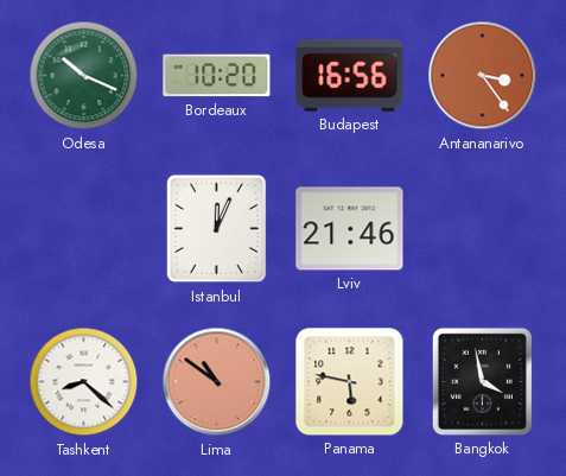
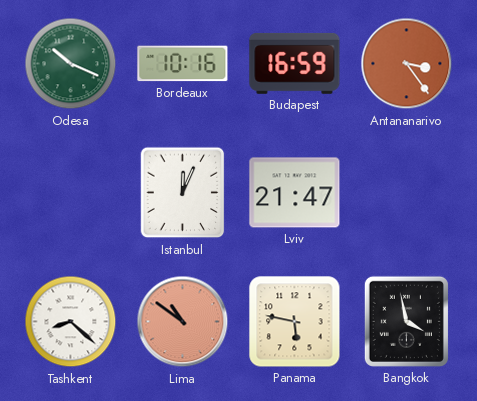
Bordeaux: 10:20 -> 10:16 (183, 64)
Budapest: 16:56 -> 16:59 (295, 63)
Lviv: 21:46 -> 21:47 (295, 193)
